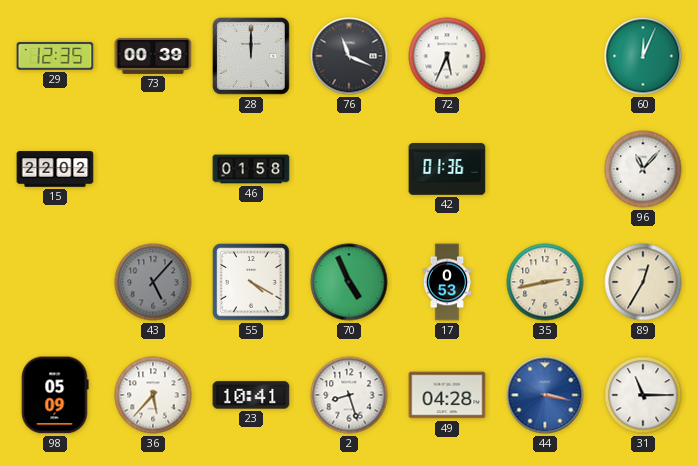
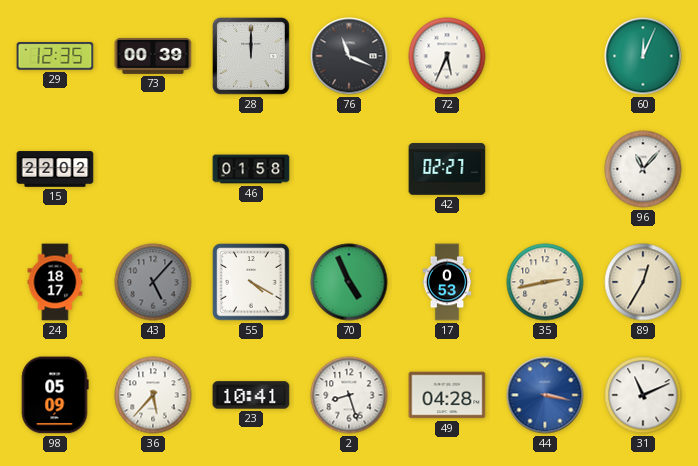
42: 01:36 -> 02:27 (447, 169)
24: none -> 18:17 (55, 282)
31: 11:15 -> 11:11 (643, 395)
